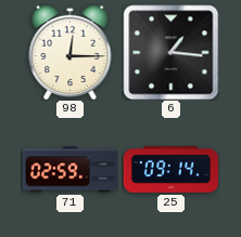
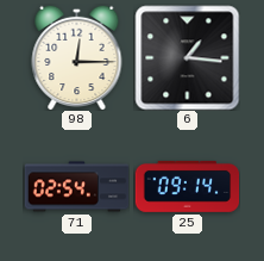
71: 02:59 -> 02:54 (76, 187)
